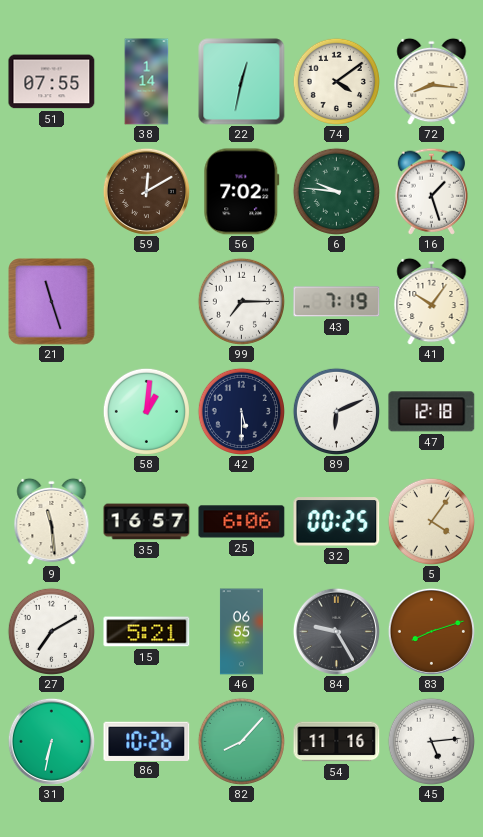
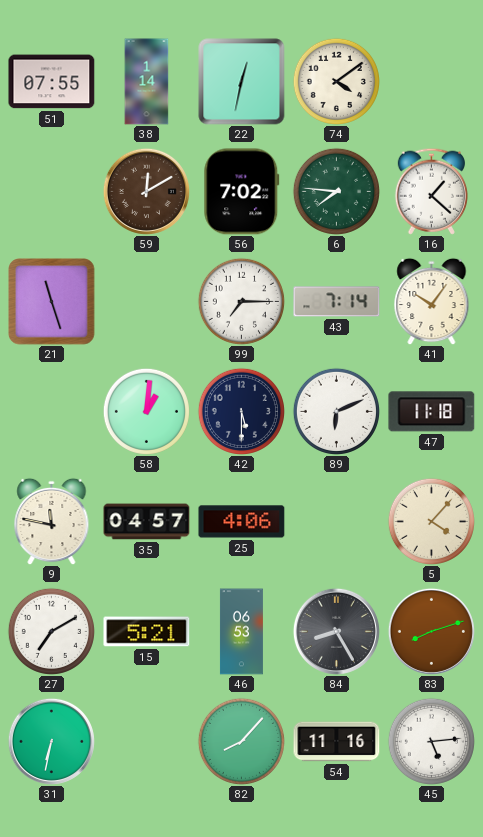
72: 8:16 -> none (432, 81)
6: 9:46 -> 7:46 (336, 191)
16: 1:27 -> 1:22 (431, 191)
43: 7:19 -> 7:14 (337, 302)
47: 12:18 -> 11:18 (432, 412)
9: 11:29 -> 11:47 (52, 521)
35: 16:57 -> 04:57 (147, 522)
25: 6:06 -> 4:06 (242, 522)
32: 00:25 -> none (337, 522)
5: 4:06 -> 4:07 (431, 521)
46: 06:55 -> 06:53 (241, 632)
84: 9:25 -> 8:25 (336, 631)
86: 10:26 -> none (147, 741)
